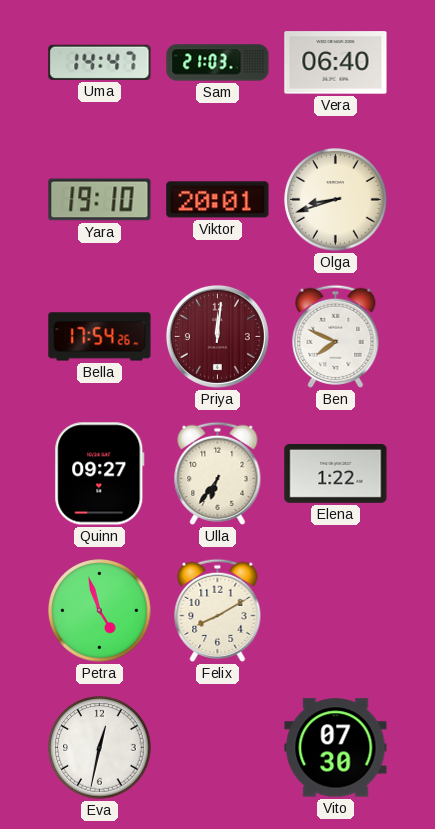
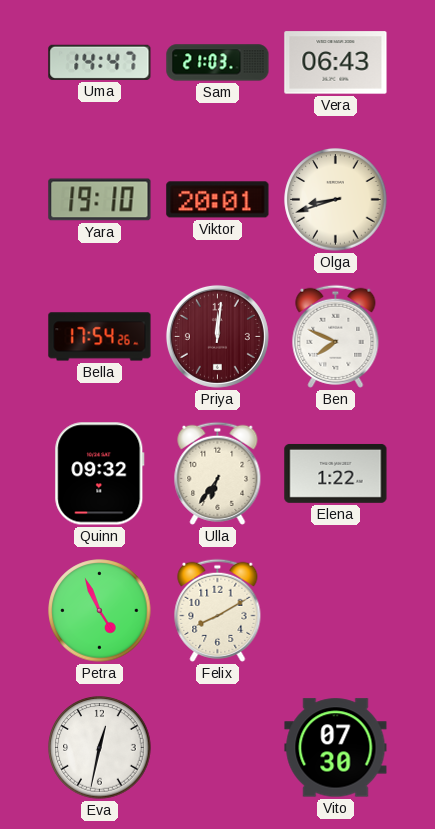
Vera: 06:40 -> 06:43 (336, 63)
Quinn: 09:27 -> 09:32 (100, 474)
Petra: 4:57 -> 4:56 (100, 611)
